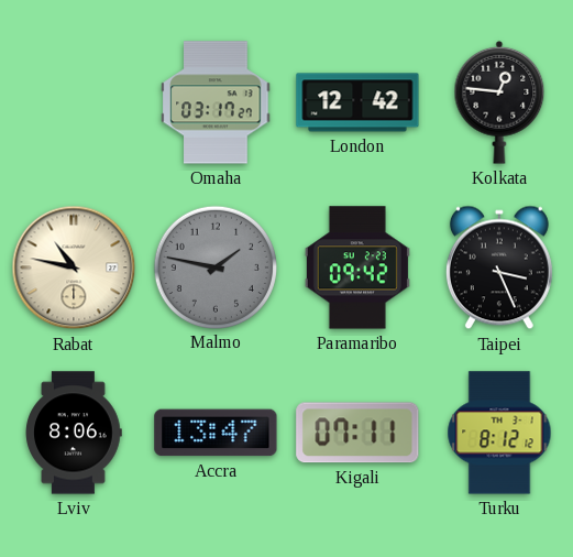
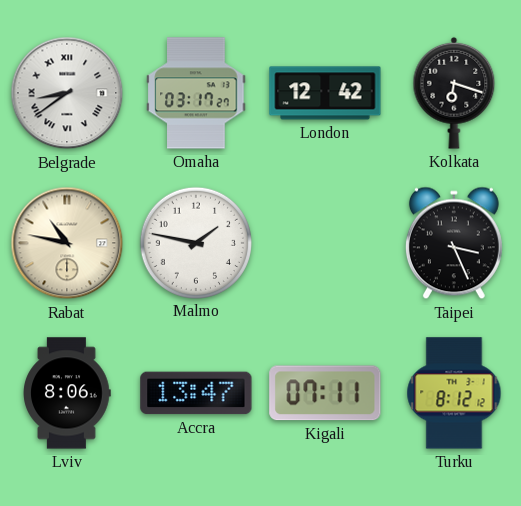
Belgrade: none -> 8:39 (67, 93)
Kolkata: 12:46 -> 6:18 (454, 93)
Malmo dial: grey -> white (195, 242)
Paramaribo: 09:42 -> none (357, 267)
